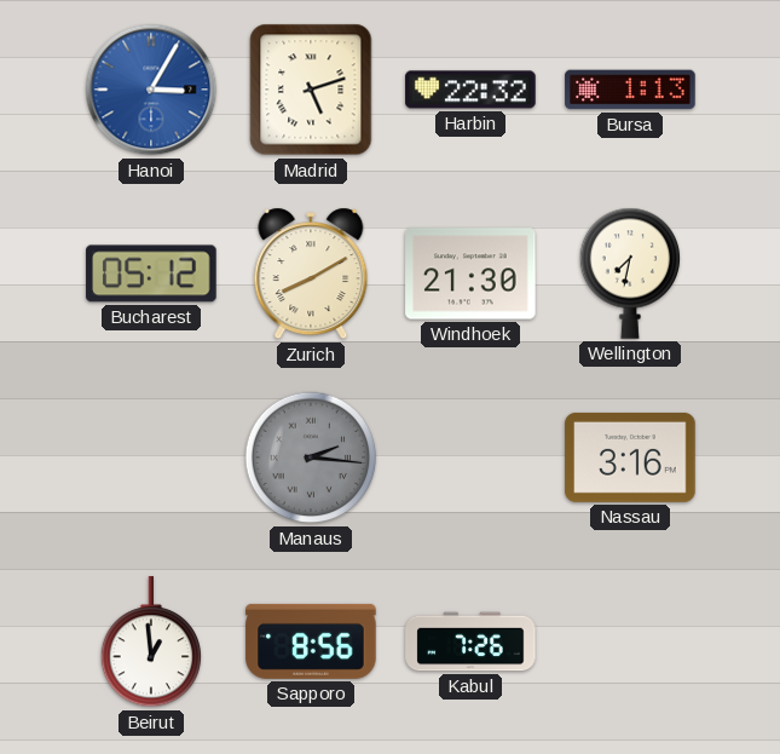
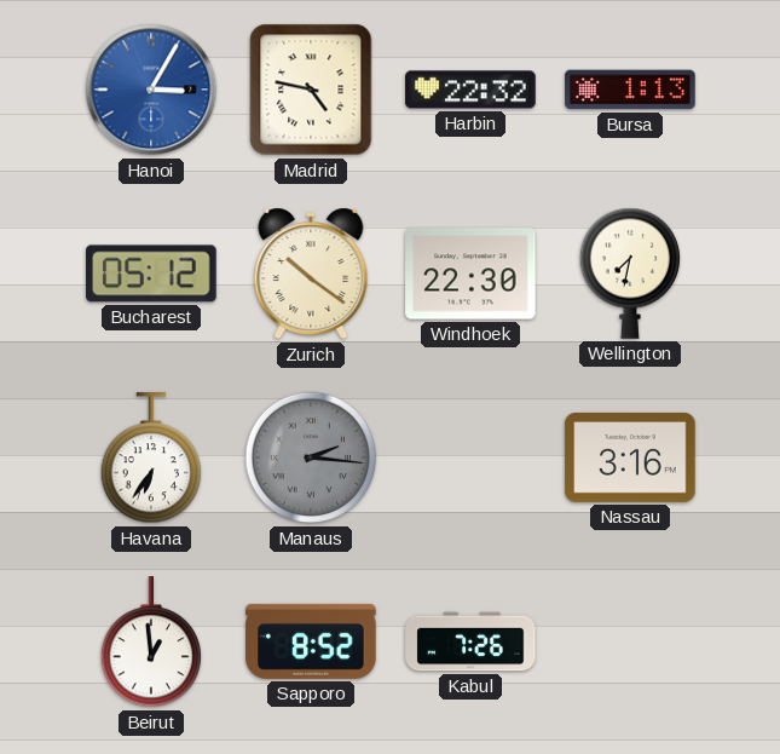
Madrid: 5:12 -> 4:47 (311, 90)
Zurich: 8:10 -> 10:21 (311, 274)
Windhoek: 21:30 -> 22:30 (470, 274)
Havana: none -> 6:36 (151, 459)
Sapporo: 8:56 -> 8:52 (311, 641)
